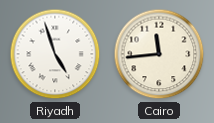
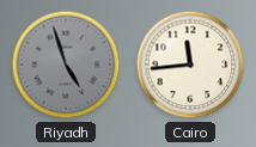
Riyadh dial: white -> grey (66, 65)
